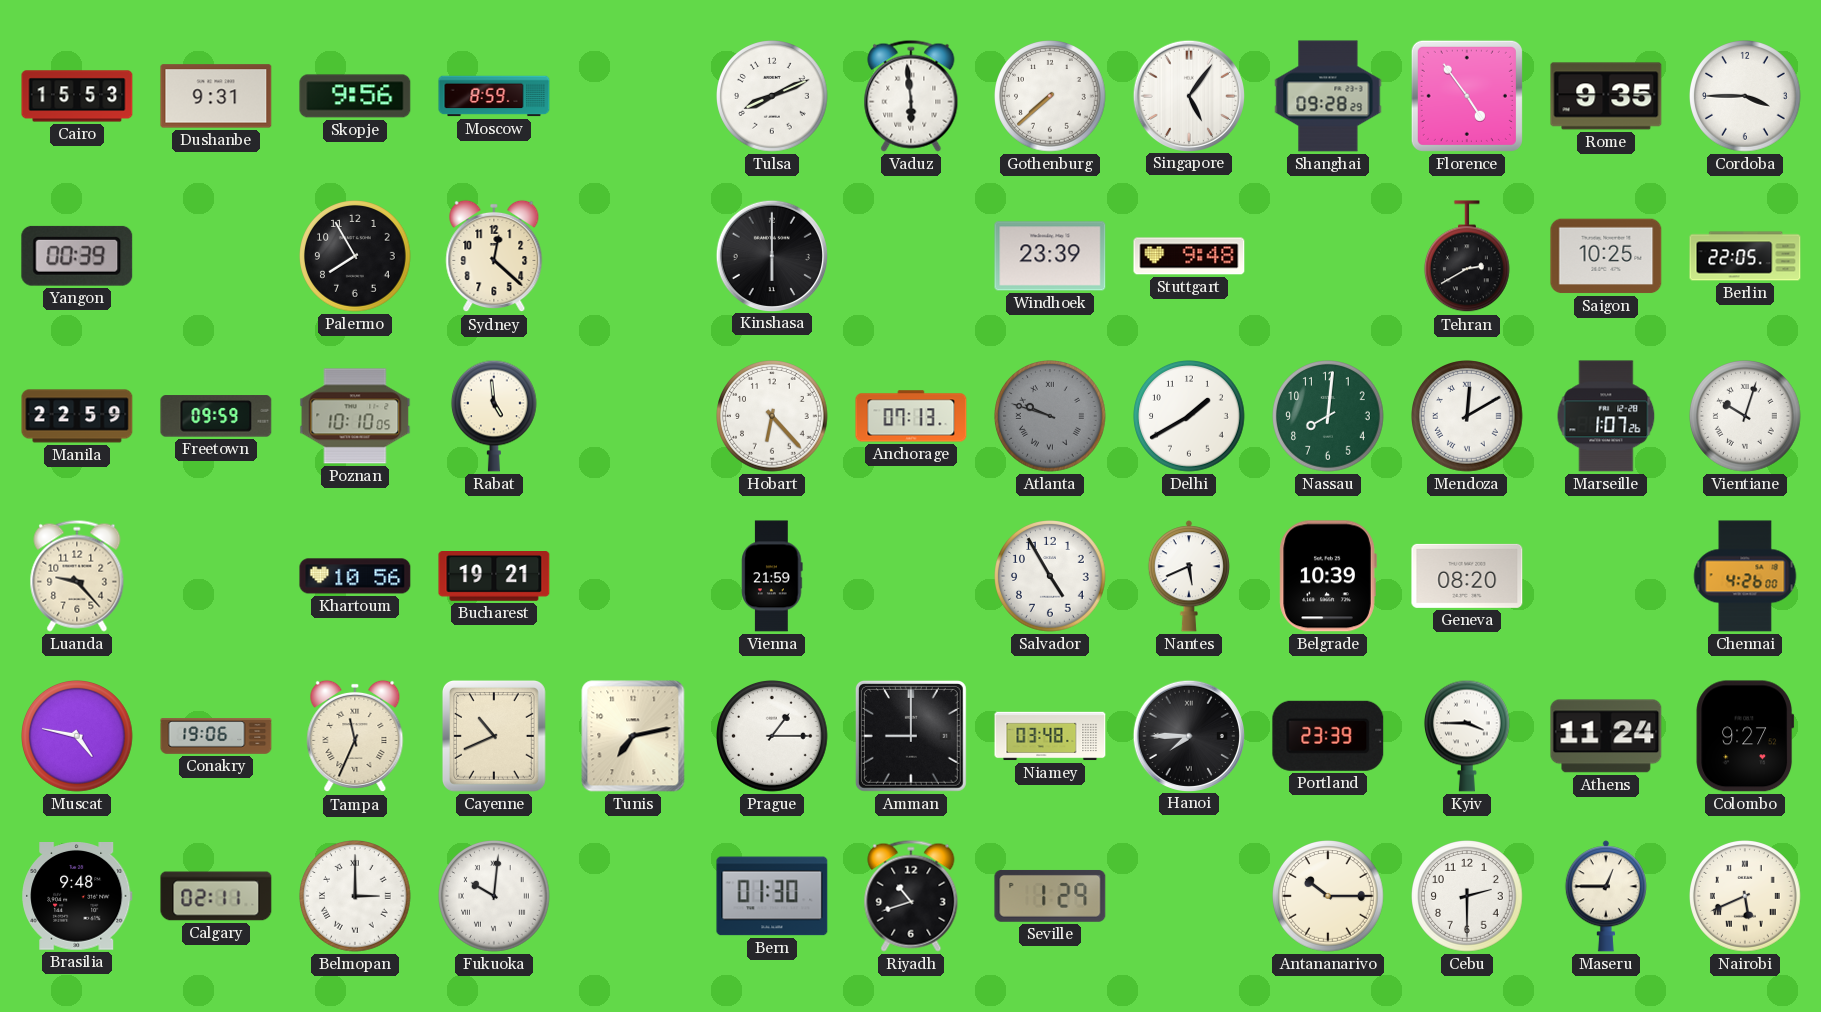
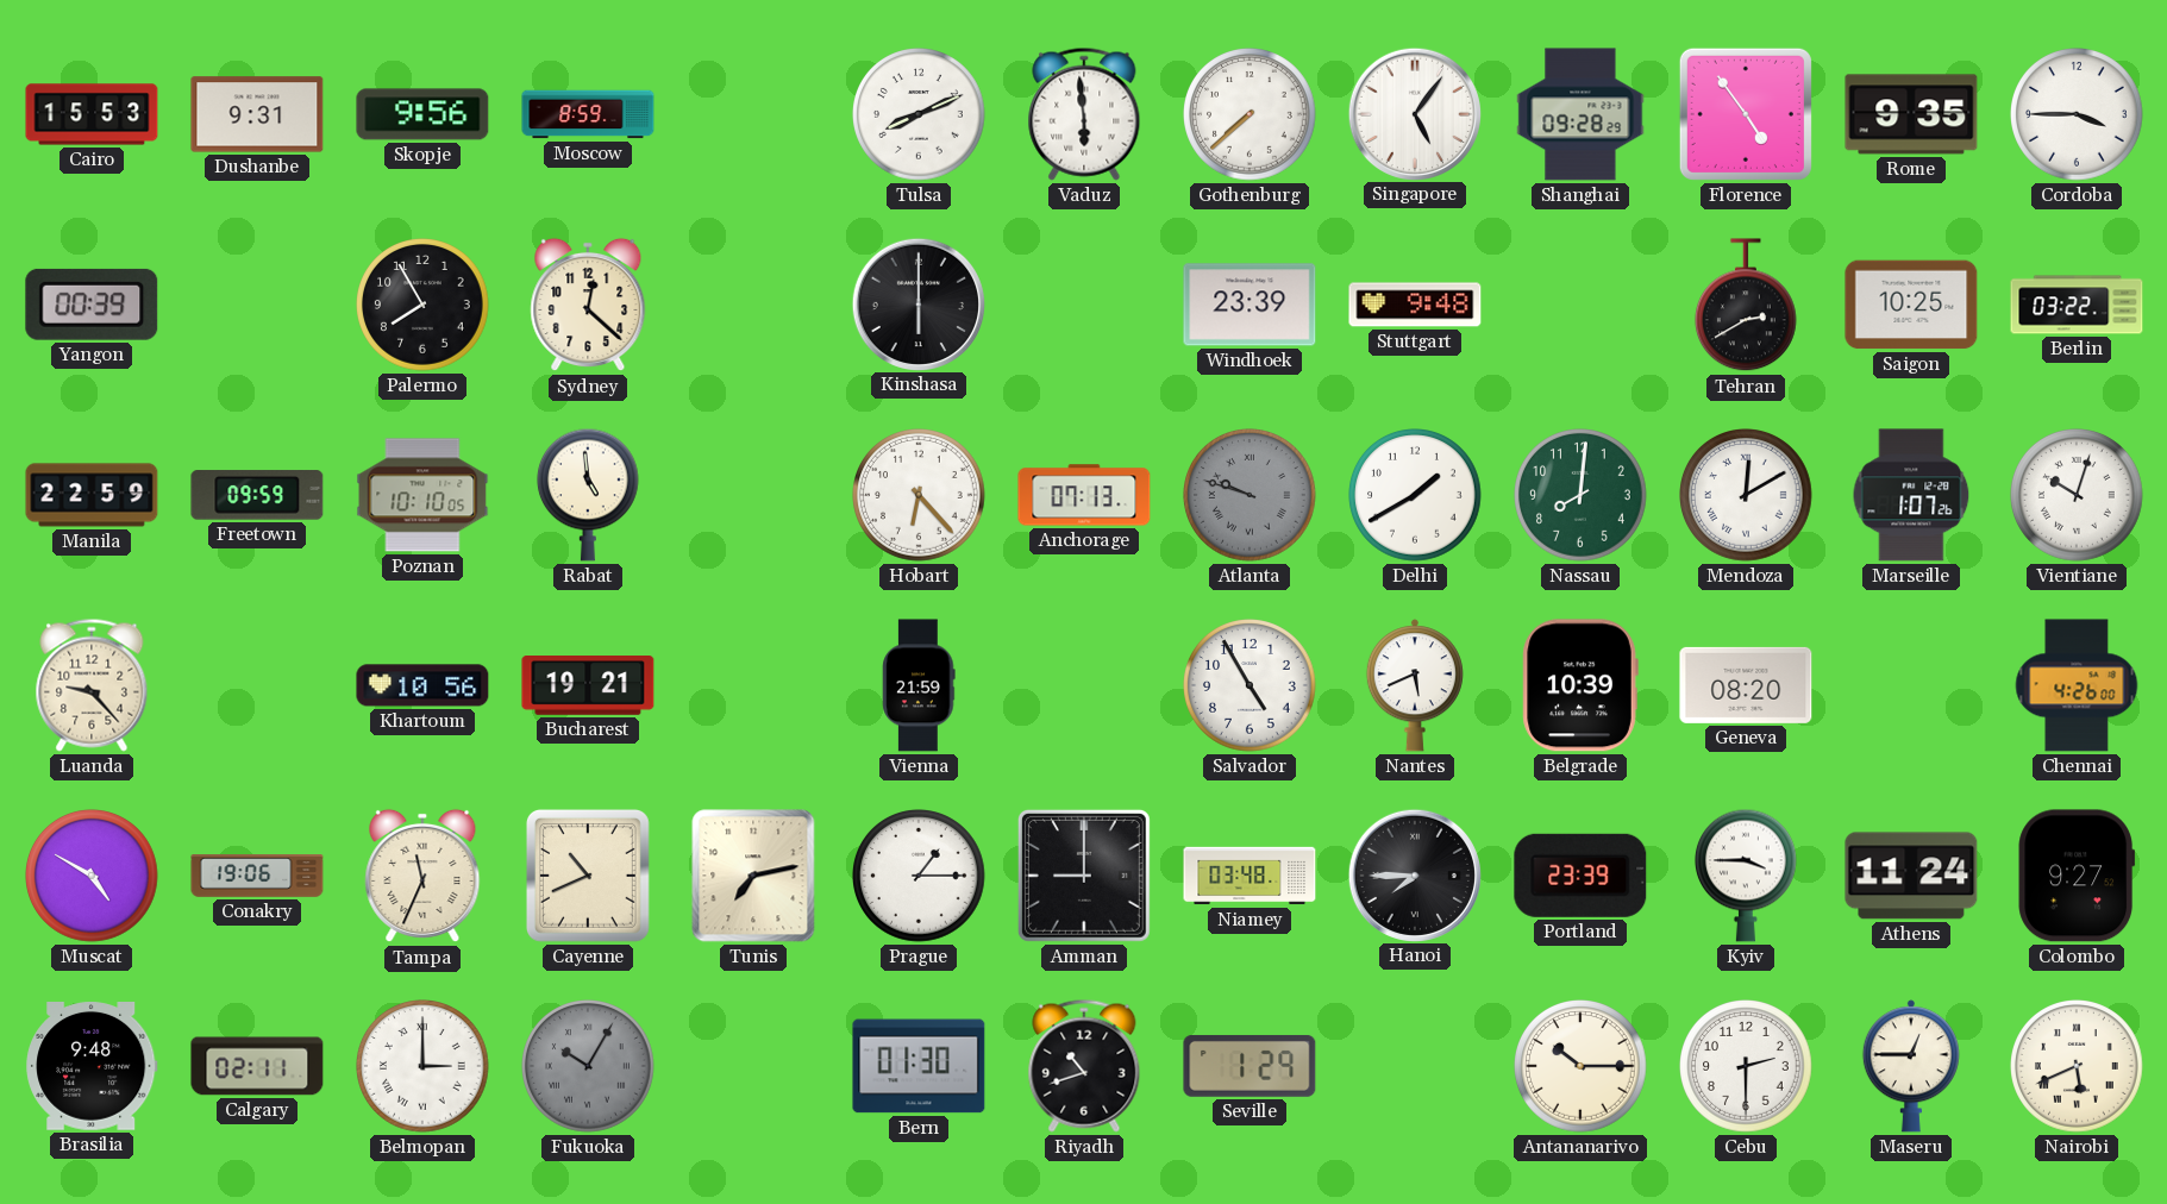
Berlin: 22:05 -> 03:22 (2077, 305)
Muscat: 4:47 -> 4:50 (93, 877)
Fukuoka: 10:01 -> 10:05 (589, 1067)
Fukuoka dial: white -> grey (589, 1067)
